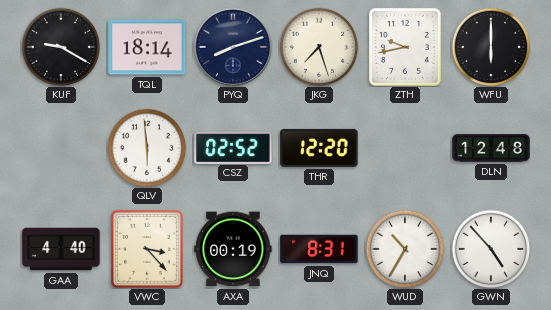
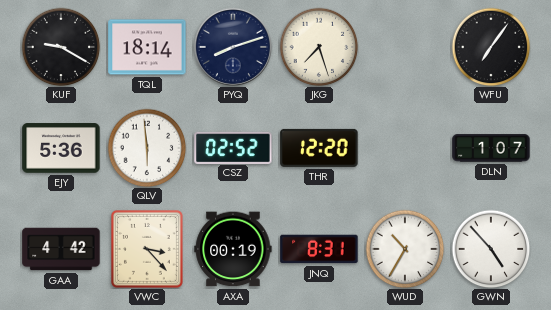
ZTH: 9:43 -> none (405, 47)
WFU: 6:00 -> 7:06 (491, 47)
EJY: none -> 5:36 (61, 148)
DLN: 12:48 -> 1:07 (491, 148)
GAA: 4:40 -> 4:42 (61, 249)
